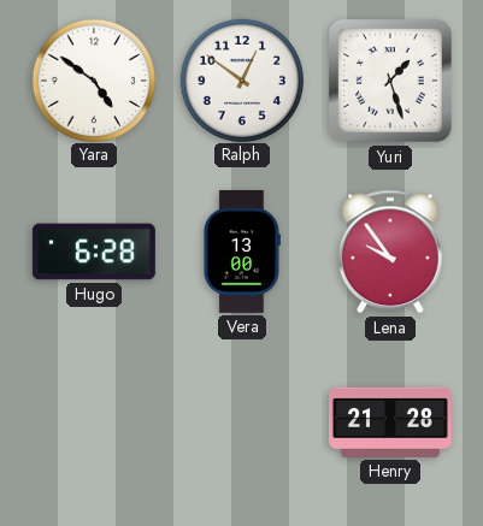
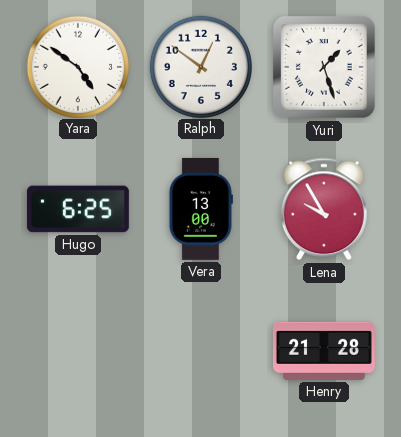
Hugo: 6:28 -> 6:25 (78, 209)
Lena: 9:54 -> 9:55 (324, 209)
